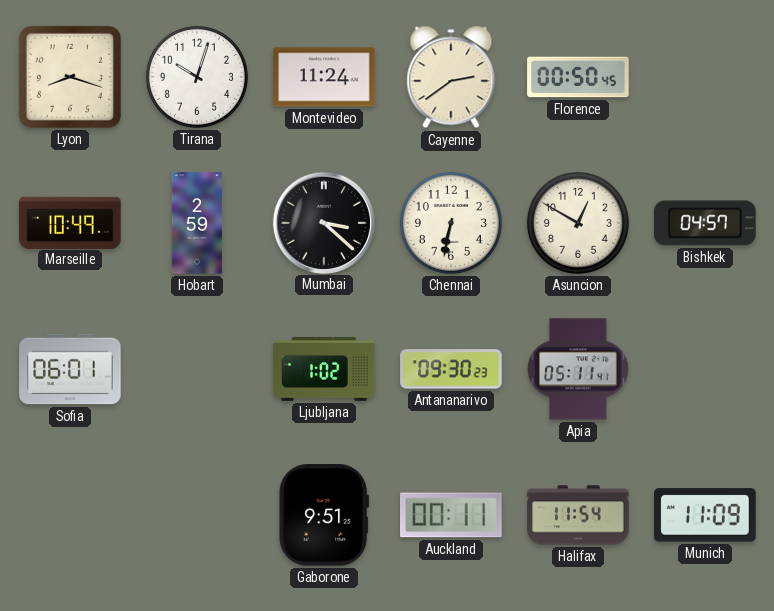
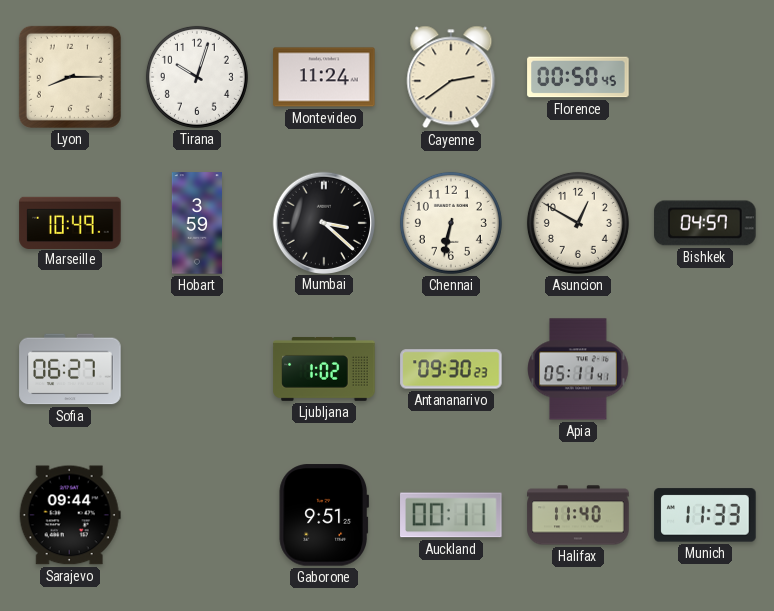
Lyon: 8:18 -> 8:15 (70, 77)
Hobart: 2:59 -> 3:59 (196, 223)
Sofia: 06:01 -> 06:27 (70, 369)
Sarajevo: none -> 09:44 (70, 515)
Halifax: 11:54 -> 11:40 (578, 515)
Munich: 11:09 -> 11:33 (705, 515)
